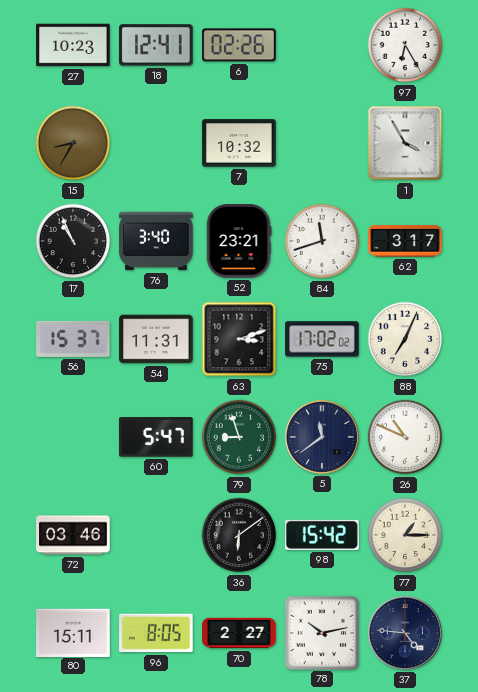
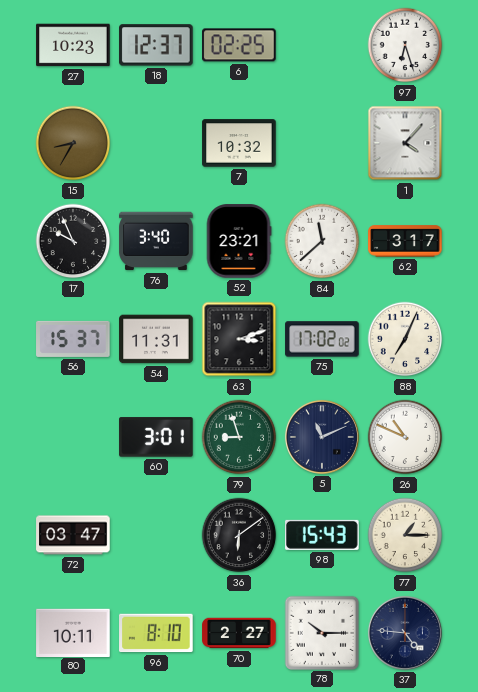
18: 12:41 -> 12:37 (156, 45)
6: 02:26 -> 02:25 (239, 45)
97: 6:25 -> 6:27 (405, 45)
1: 3:55 -> 4:07 (405, 143)
17: 10:56 -> 9:56 (73, 241)
84: 11:42 -> 11:38 (322, 241)
60: 5:47 -> 3:01 (156, 437)
5: 11:39 -> 11:11 (322, 437)
72: 03:46 -> 03:47 (73, 535)
98: 15:42 -> 15:43 (323, 535)
80: 15:11 -> 10:11 (73, 632)
96: 8:05 -> 8:10 (156, 633)
78: 10:13 -> 10:15 (321, 632)
